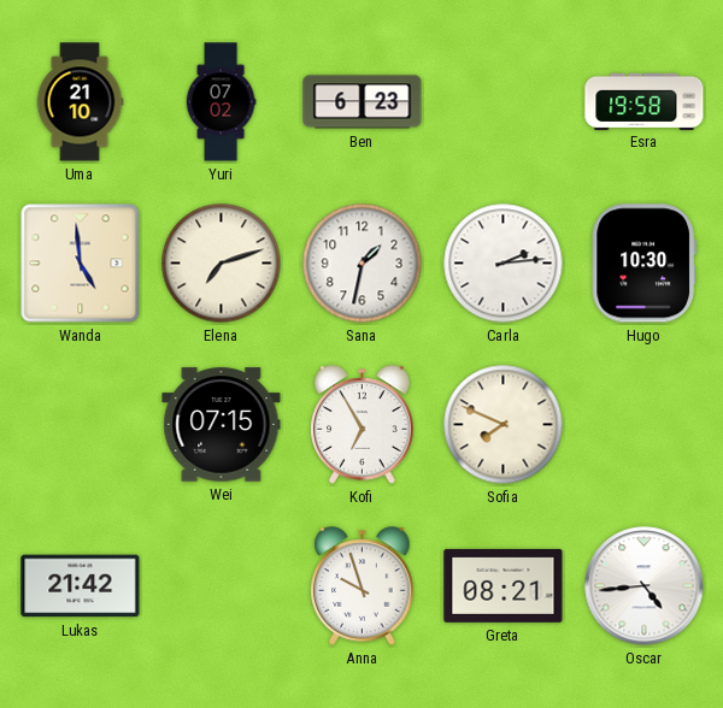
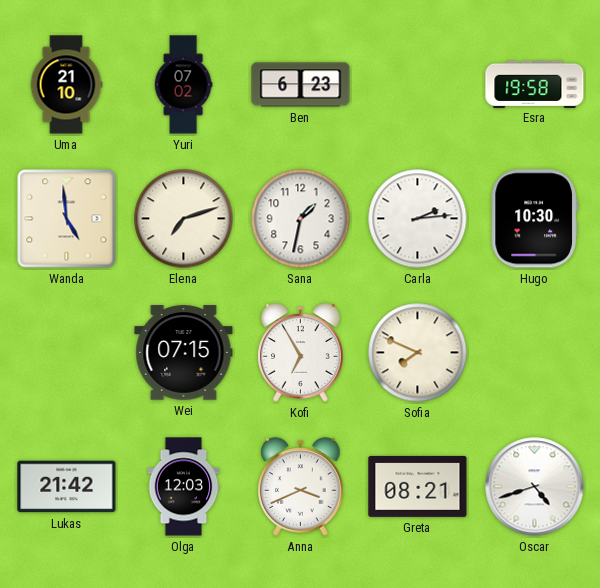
Olga: none -> 12:03 (184, 487)
Anna: 9:57 -> 3:41 (301, 487)
Oscar: 4:44 -> 4:42 (535, 487)
